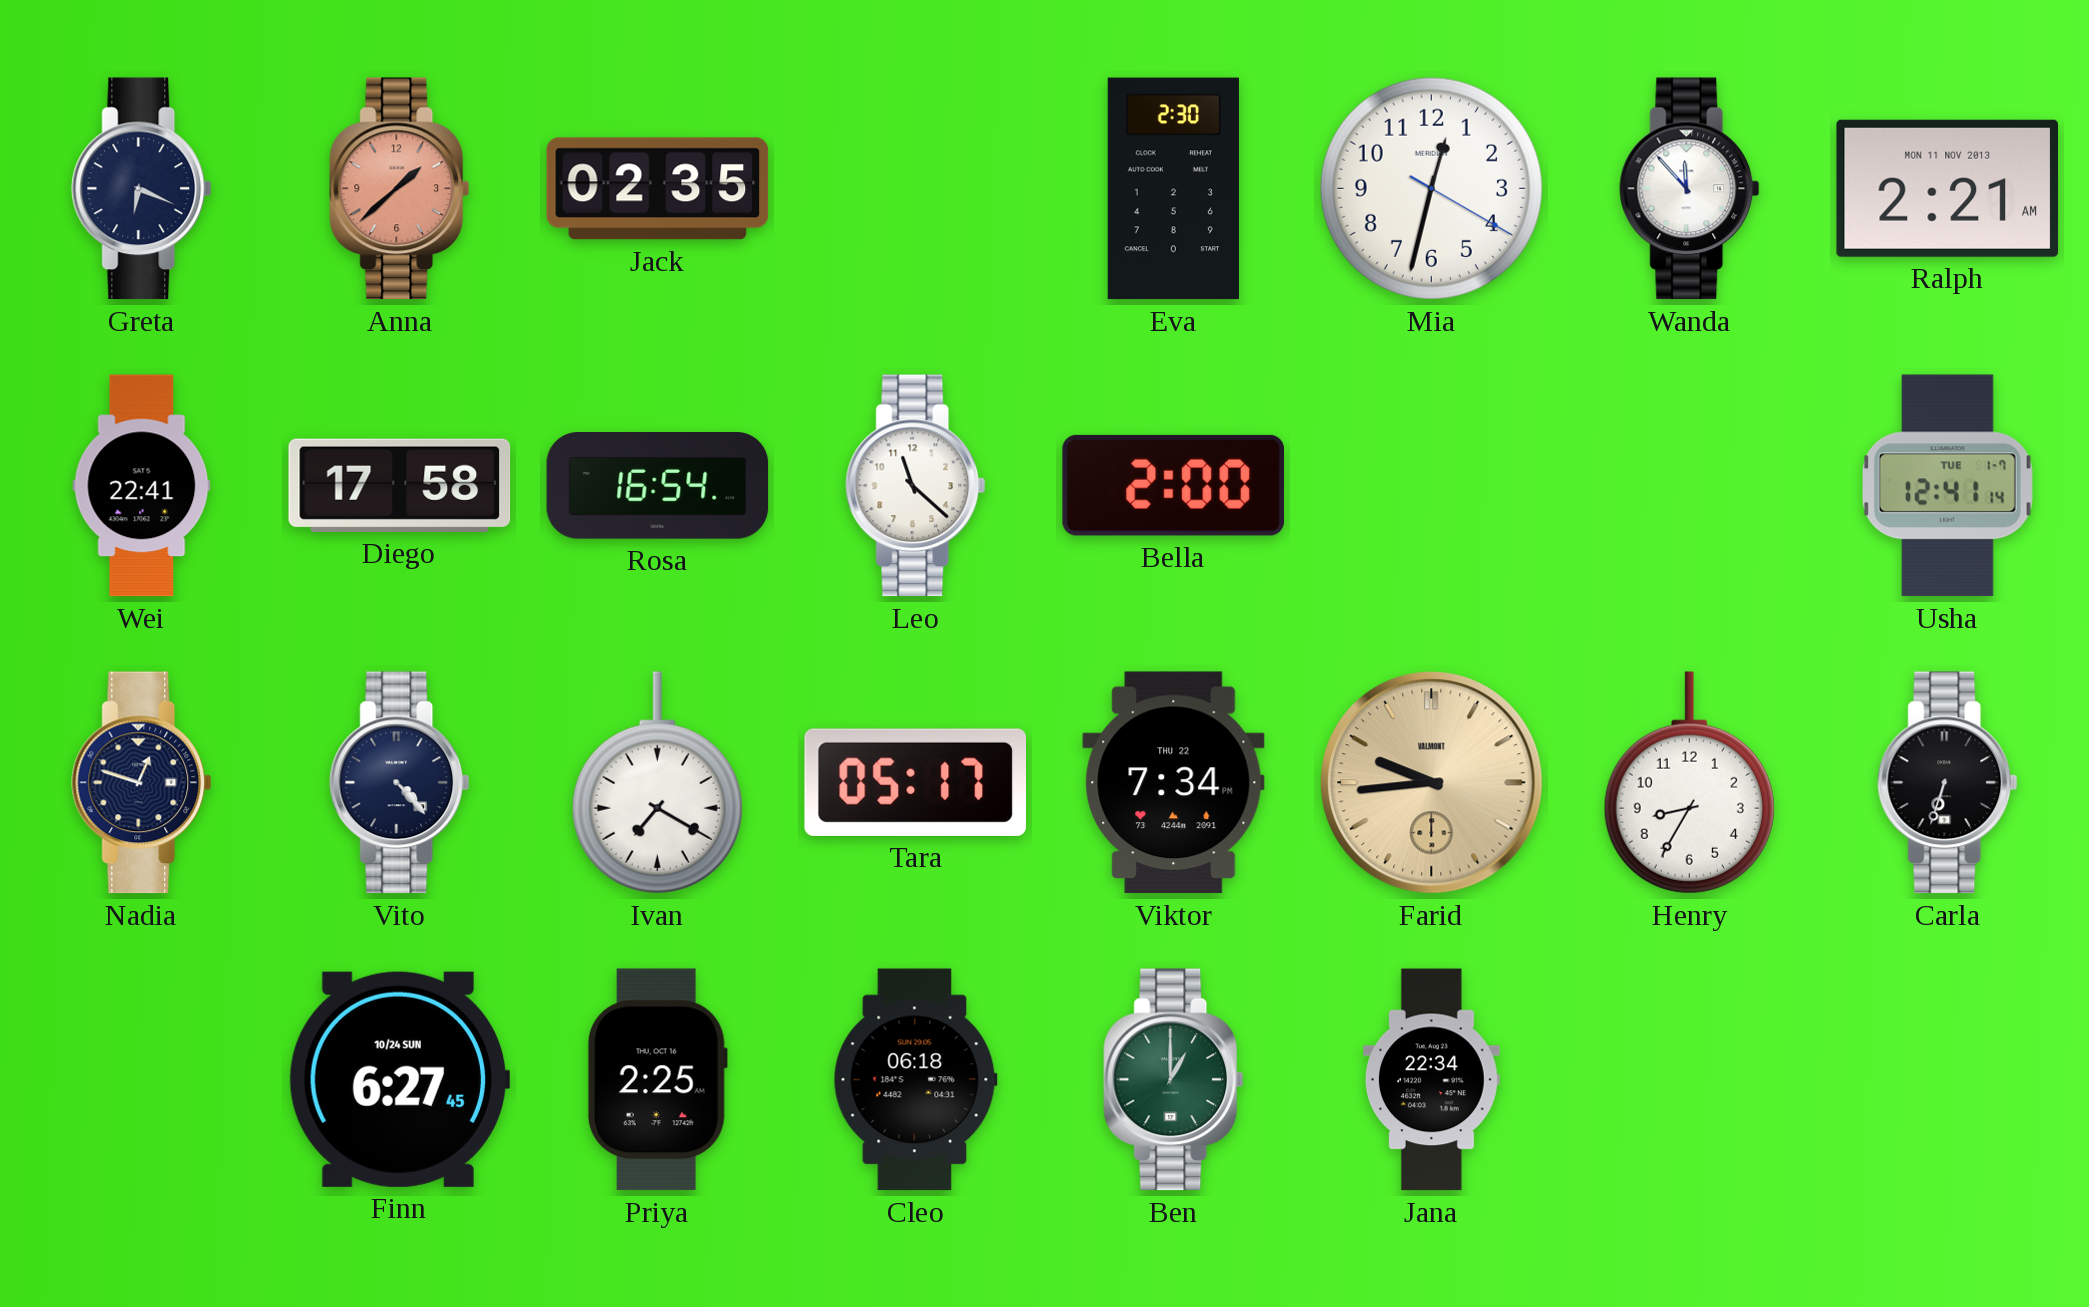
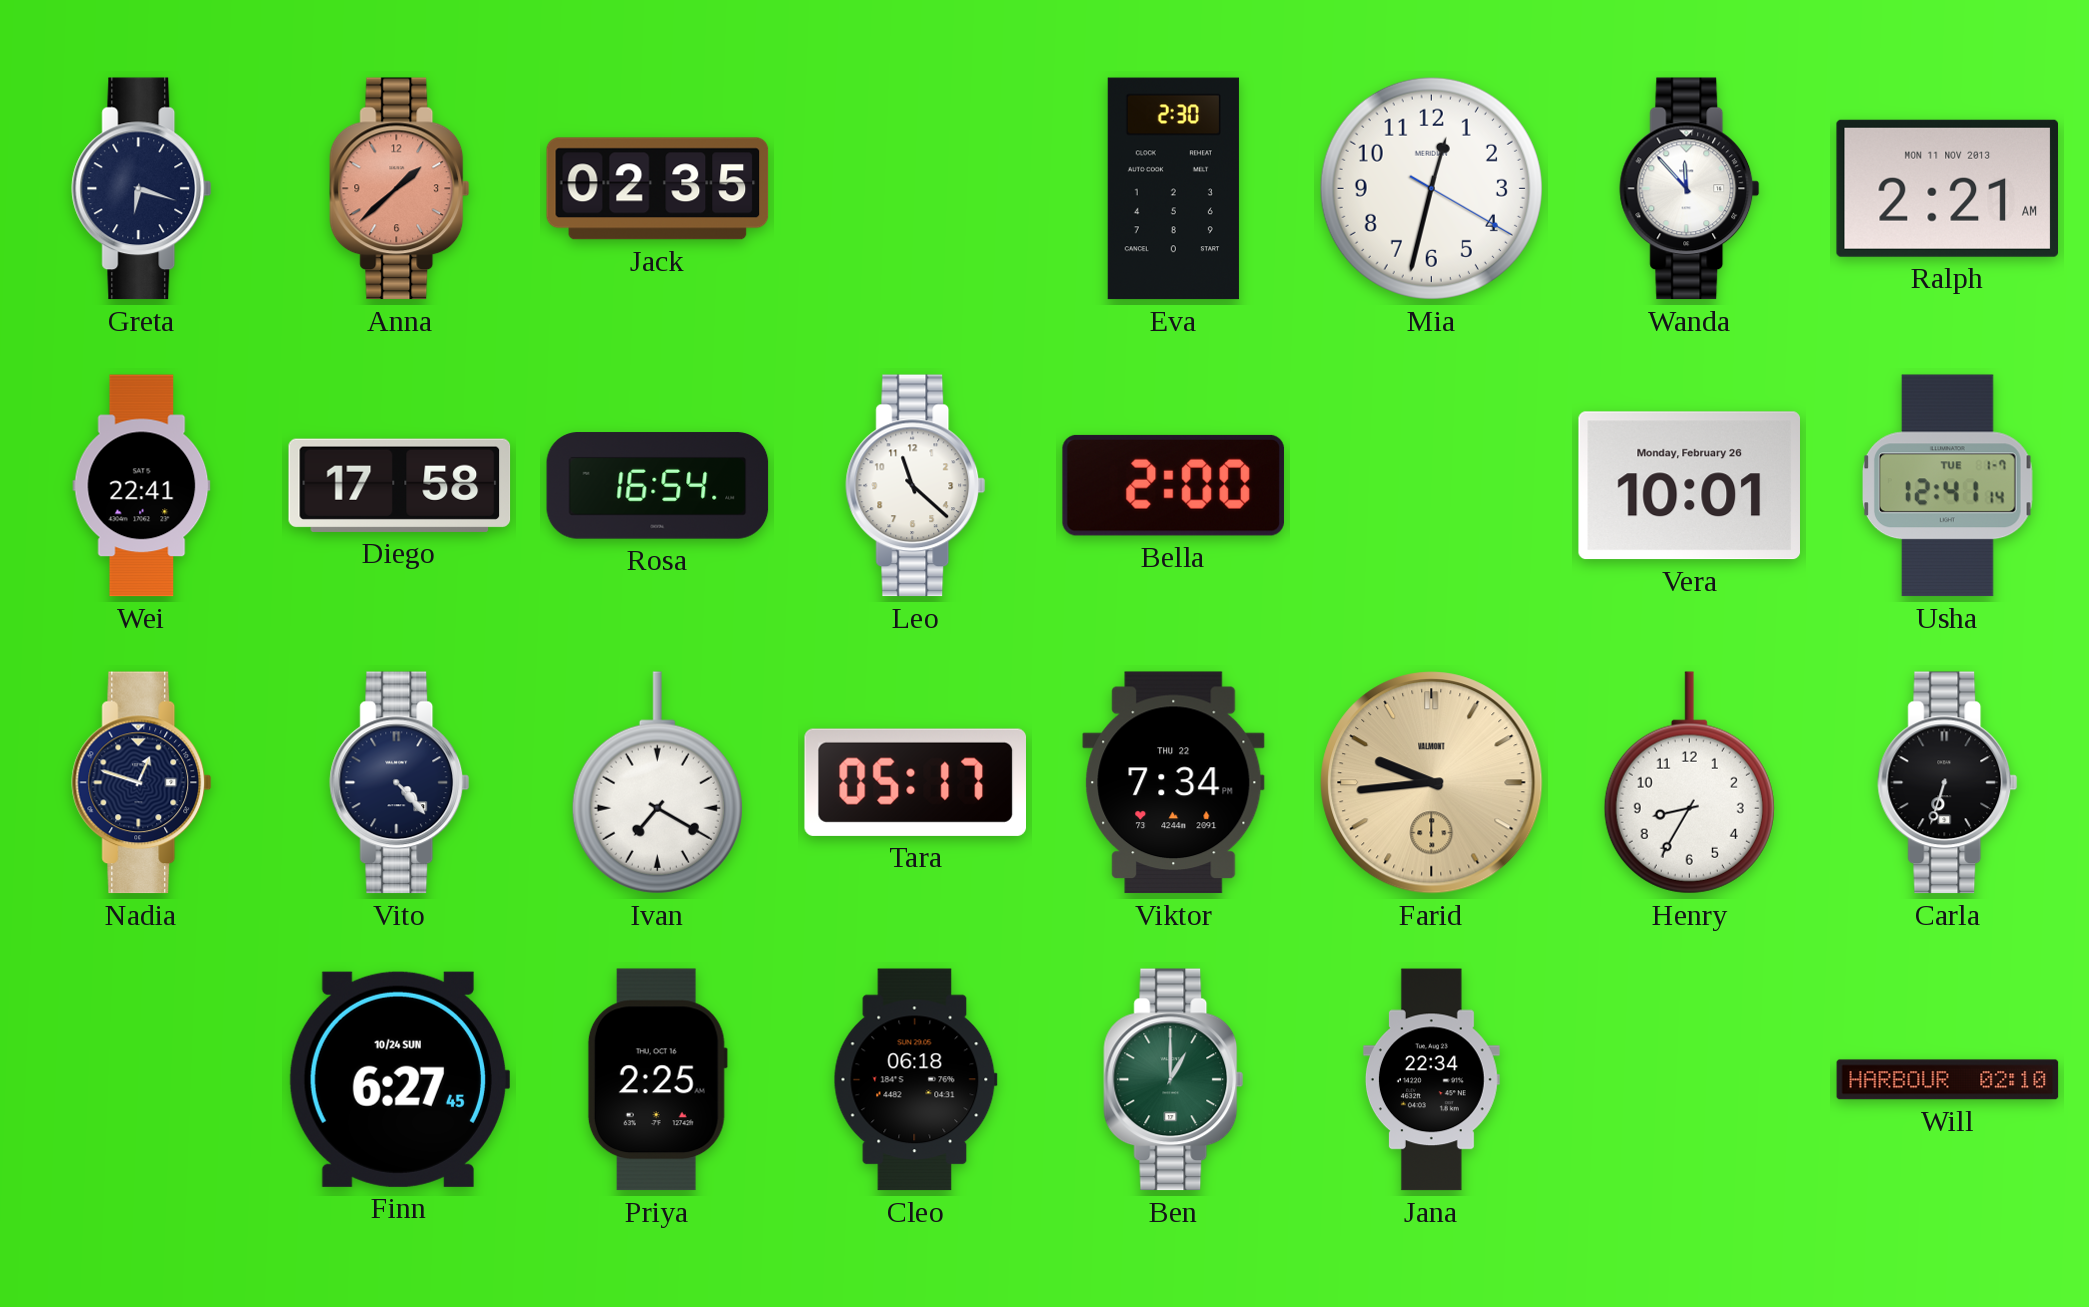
Greta: 6:19 -> 6:18 (142, 189)
Vera: none -> 10:01 (1689, 486)
Will: none -> 02:10 (1948, 1080)
